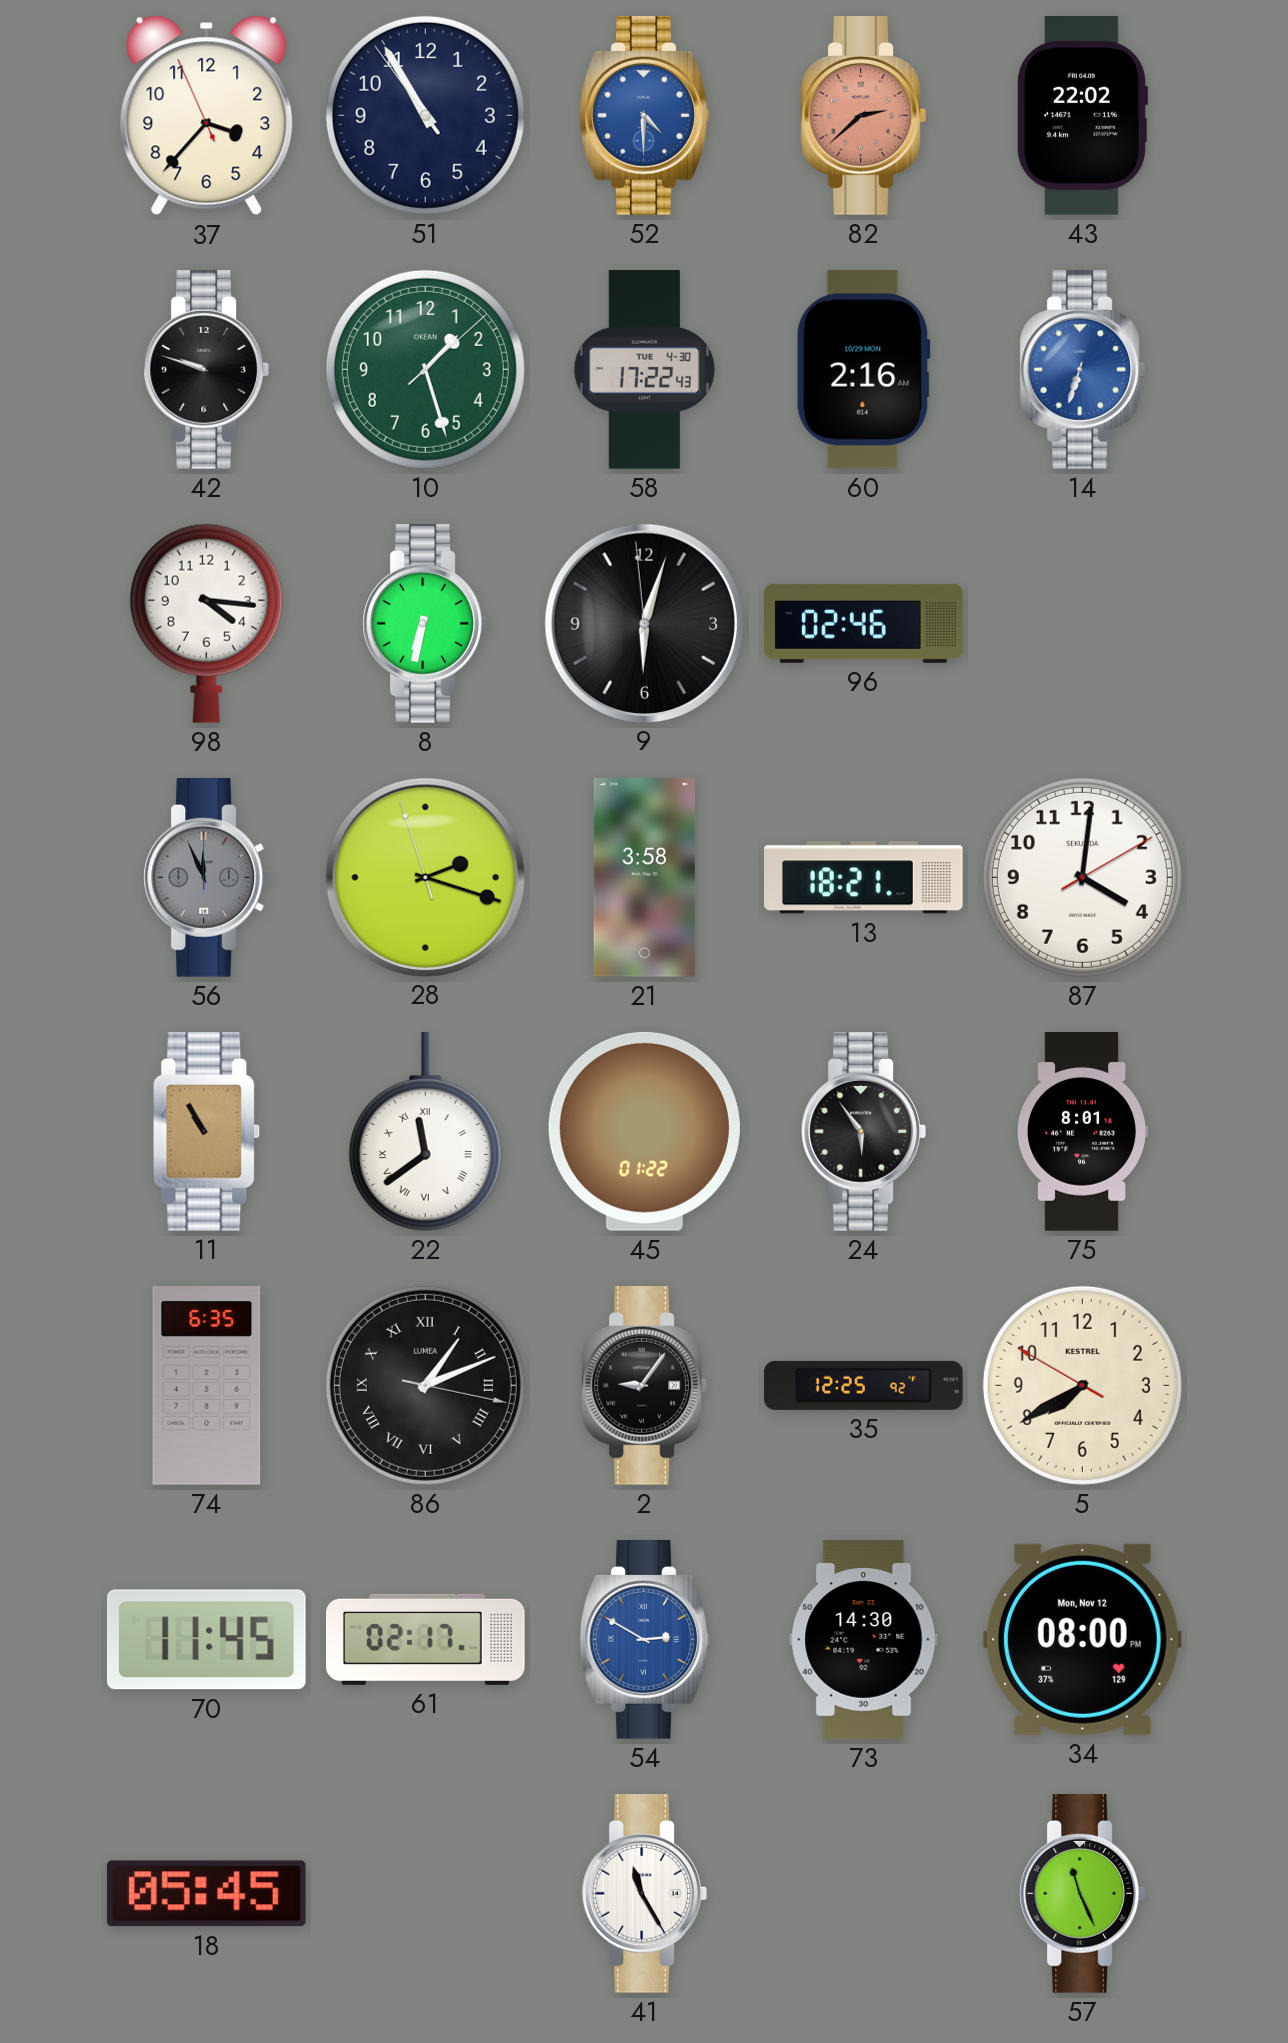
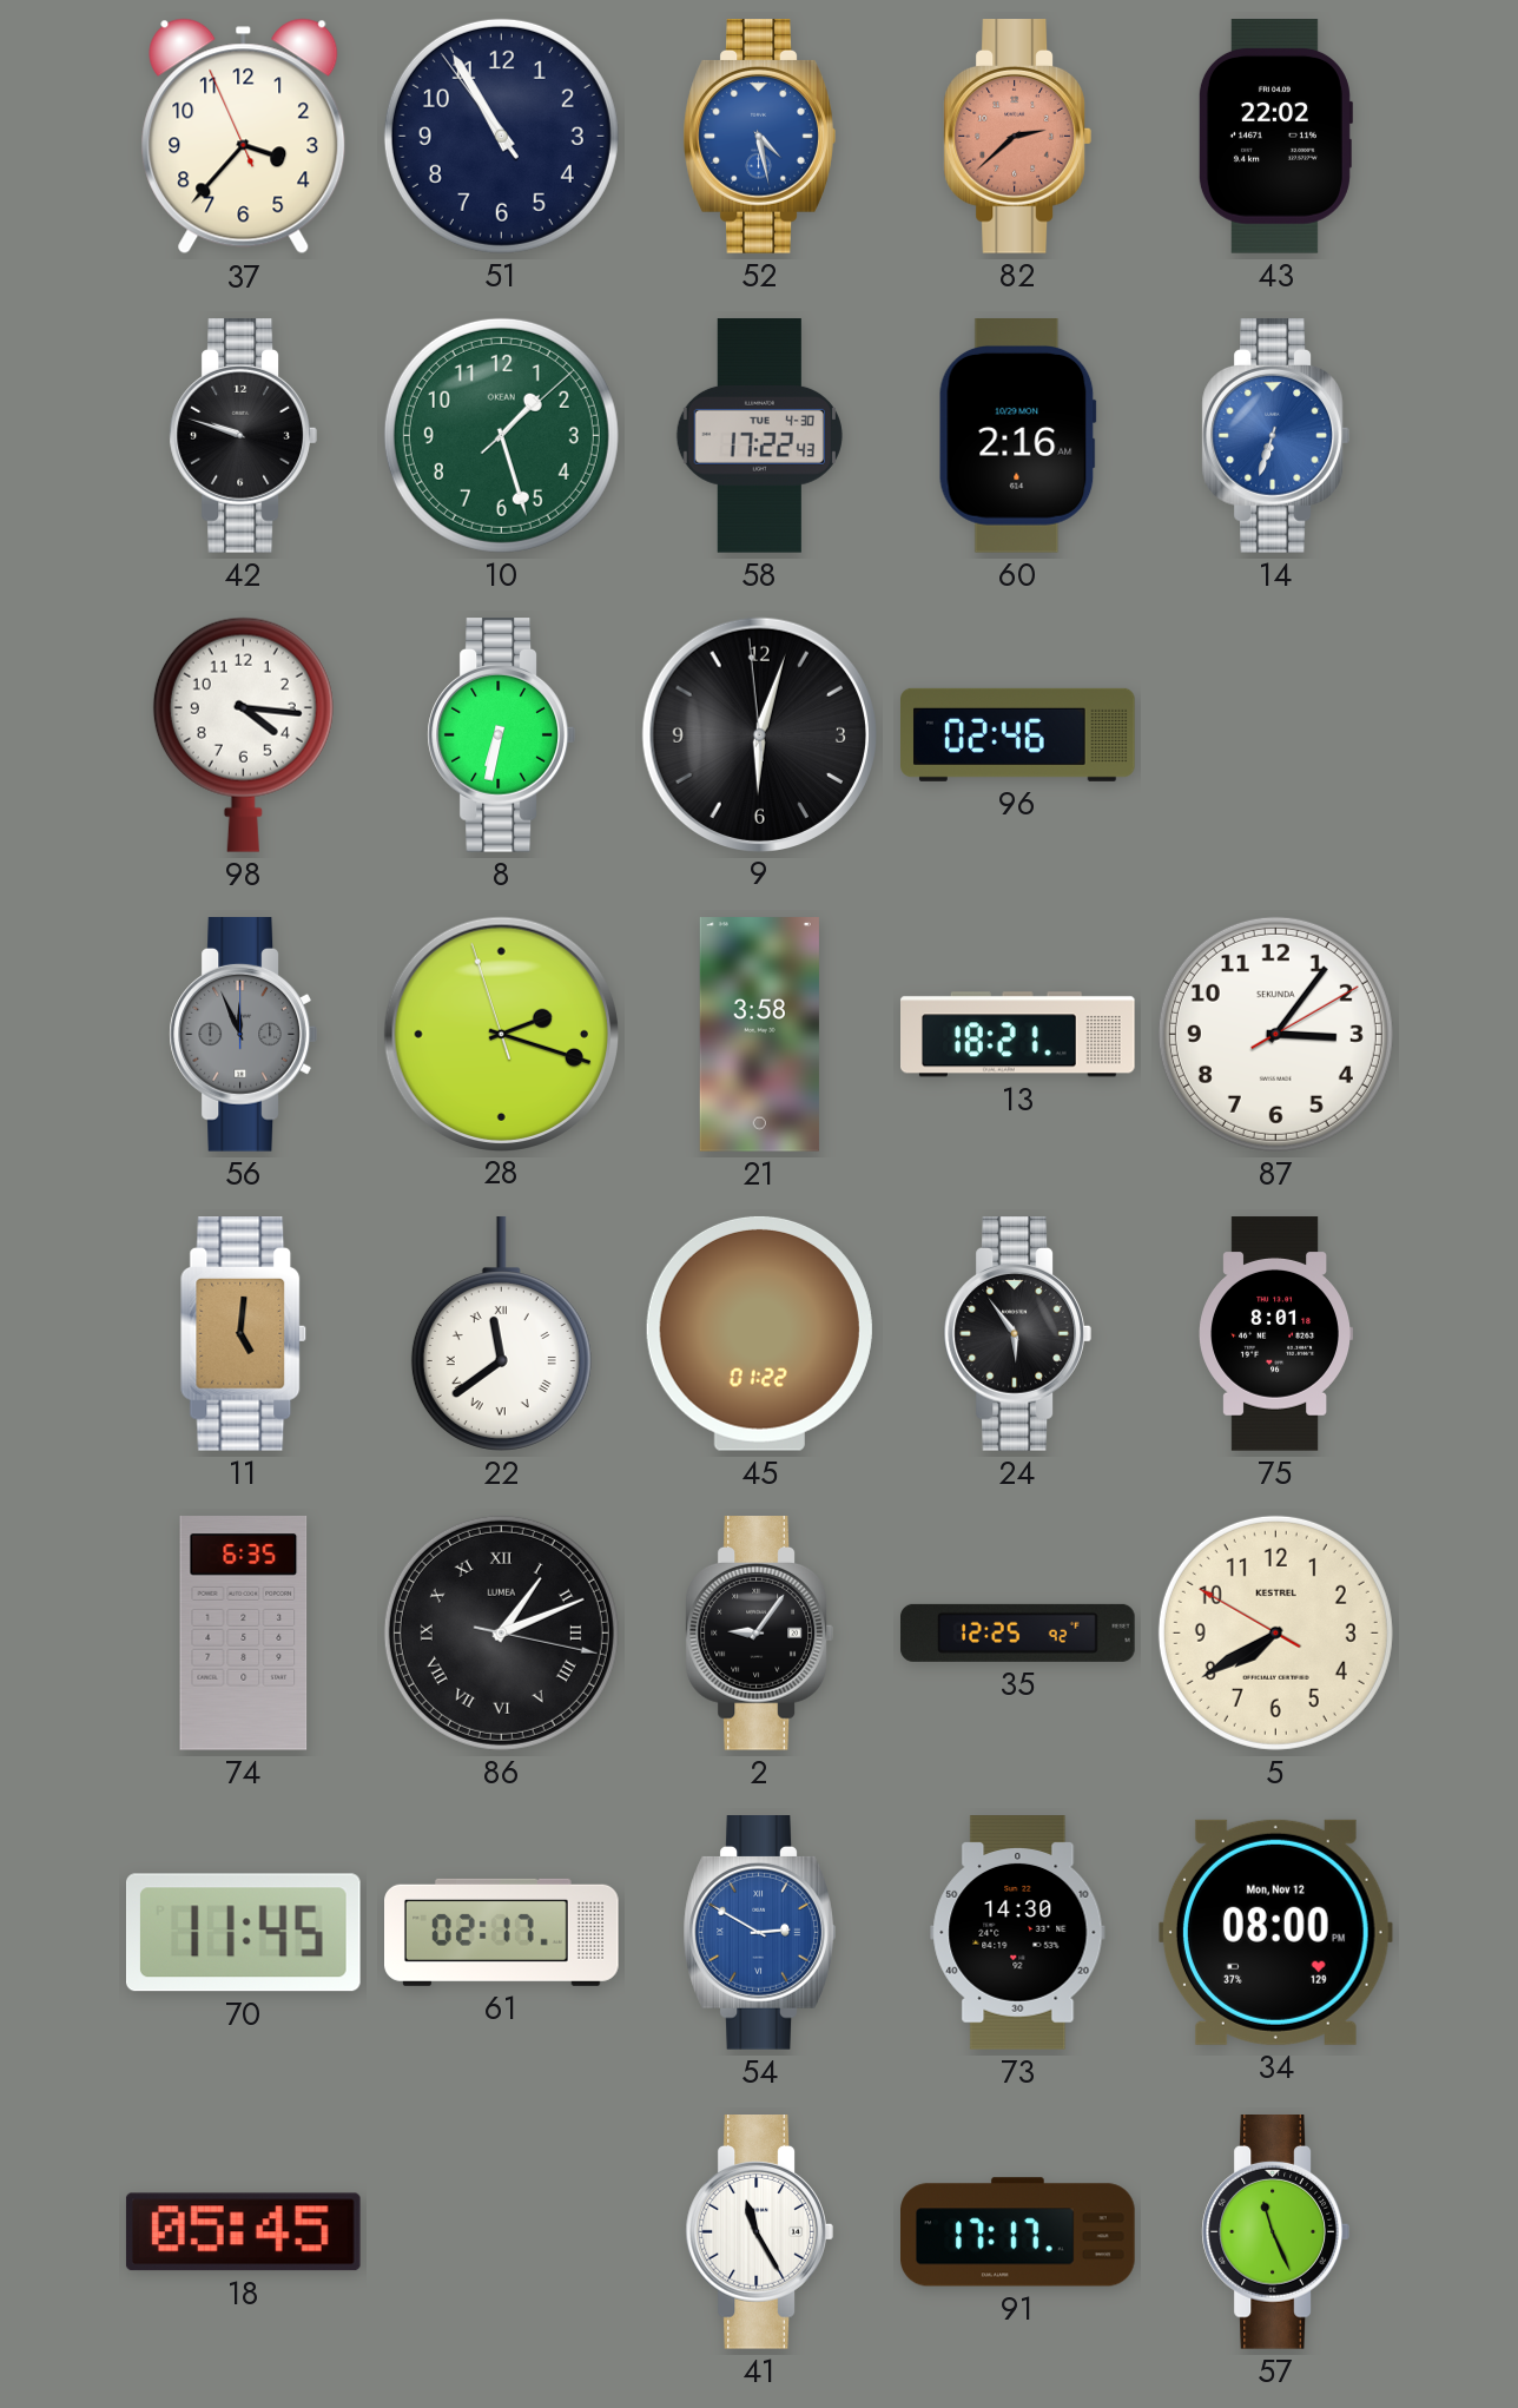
52: 4:30 -> 4:28 (759, 137)
87: 4:01 -> 3:06 (1275, 1034)
11: 10:55 -> 5:01 (244, 1334)
91: none -> 17:17 (1018, 2232)
